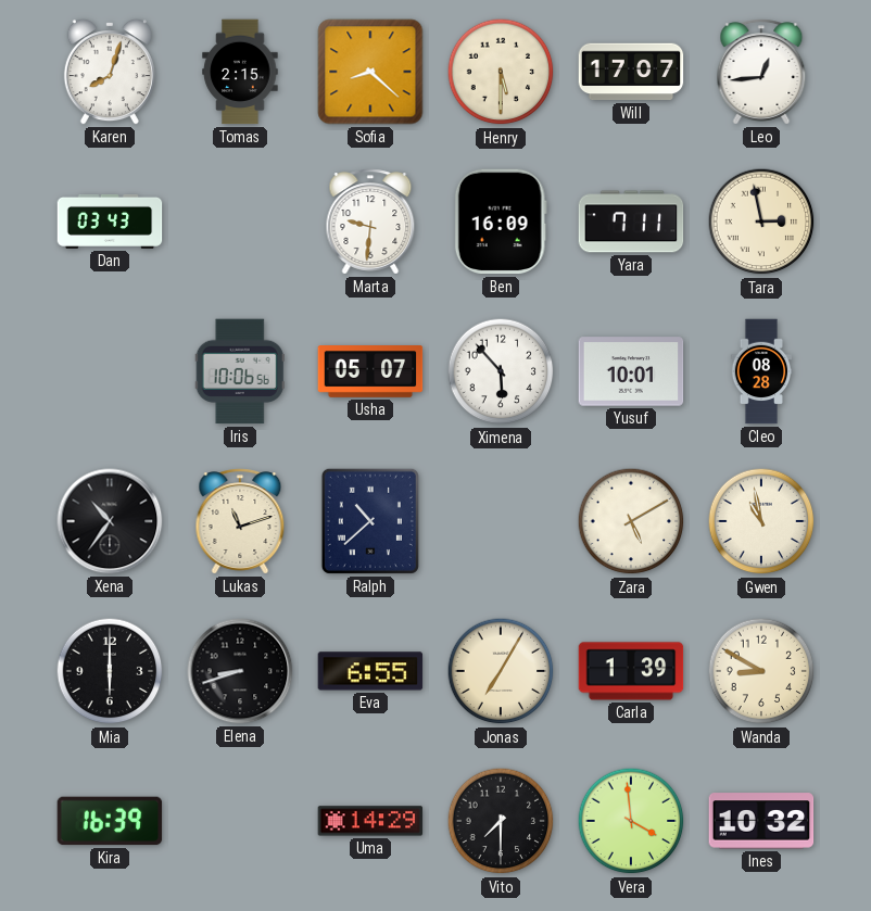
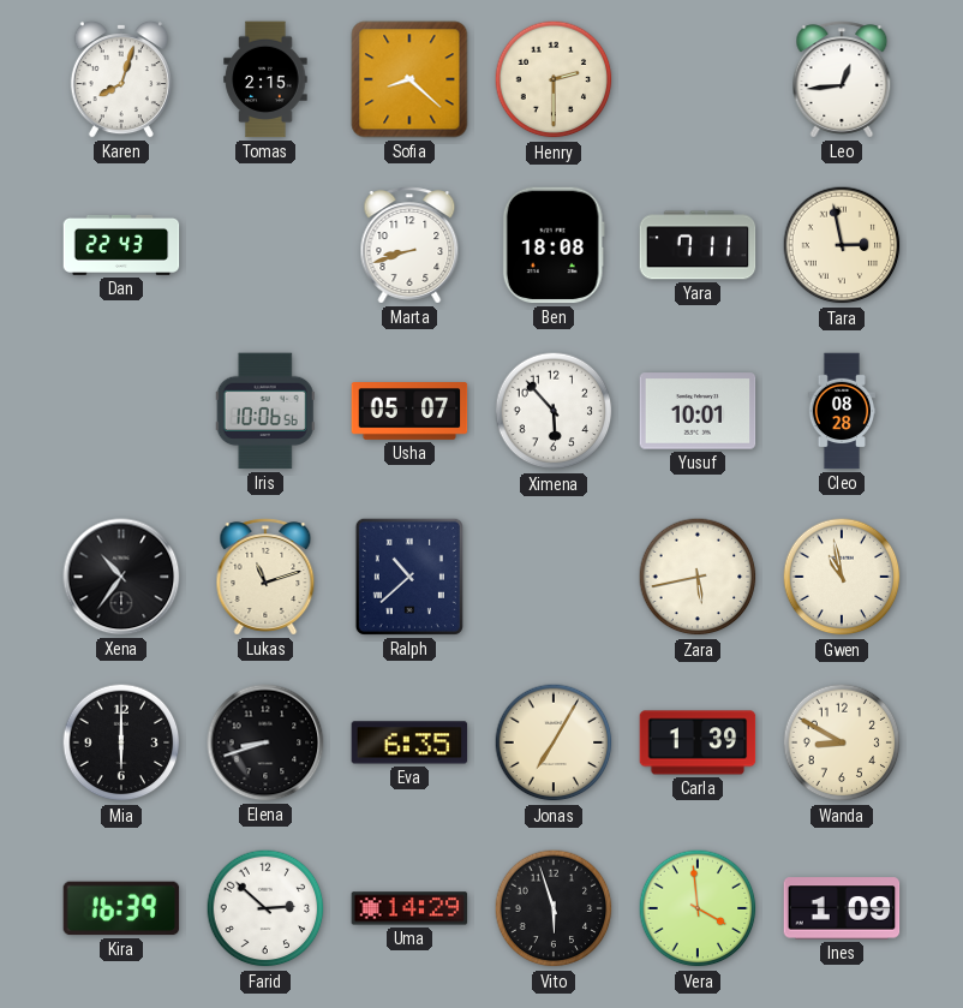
Henry: 5:30 -> 2:30 (554, 79)
Will: 17:07 -> none (631, 72)
Dan: 03:43 -> 22:43 (121, 245)
Marta: 9:31 -> 8:42 (409, 245)
Ben: 16:09 -> 18:08 (554, 245)
Zara: 5:10 -> 5:43 (698, 577)
Eva: 6:55 -> 6:35 (409, 742)
Farid: none -> 2:52 (265, 908)
Vito: 7:30 -> 5:57 (554, 908)
Ines: 10:32 -> 1:09 (842, 908)
